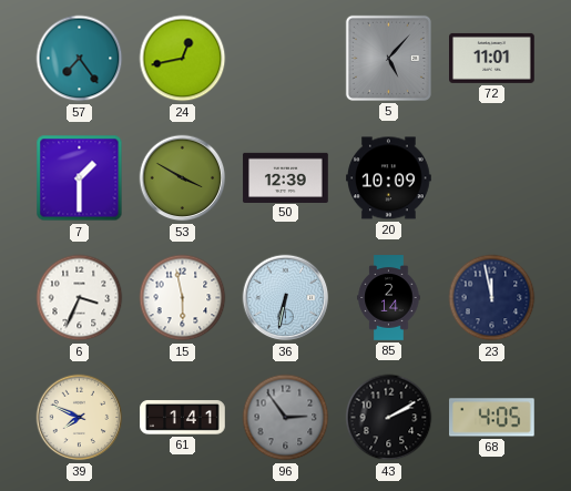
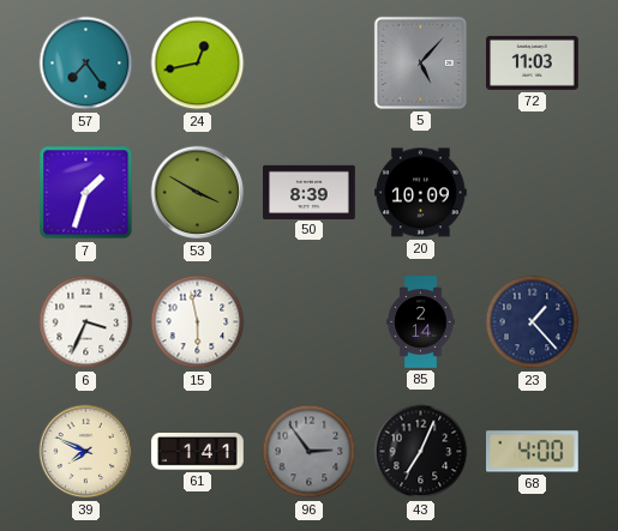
72: 11:01 -> 11:03 (533, 62)
7: 1:30 -> 1:33 (86, 193)
50: 12:39 -> 8:39 (310, 192)
36: 6:32 -> none (286, 298)
23: 11:58 -> 1:23 (533, 322)
43: 2:10 -> 7:04 (421, 452)
68: 4:05 -> 4:00 (533, 452)
